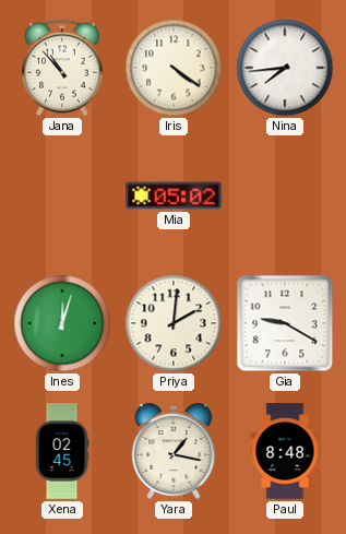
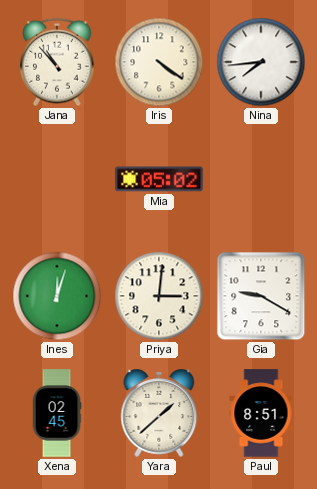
Priya: 2:01 -> 3:01 (159, 296)
Yara: 1:17 -> 1:38 (159, 414)
Paul: 8:48 -> 8:51 (261, 413)
